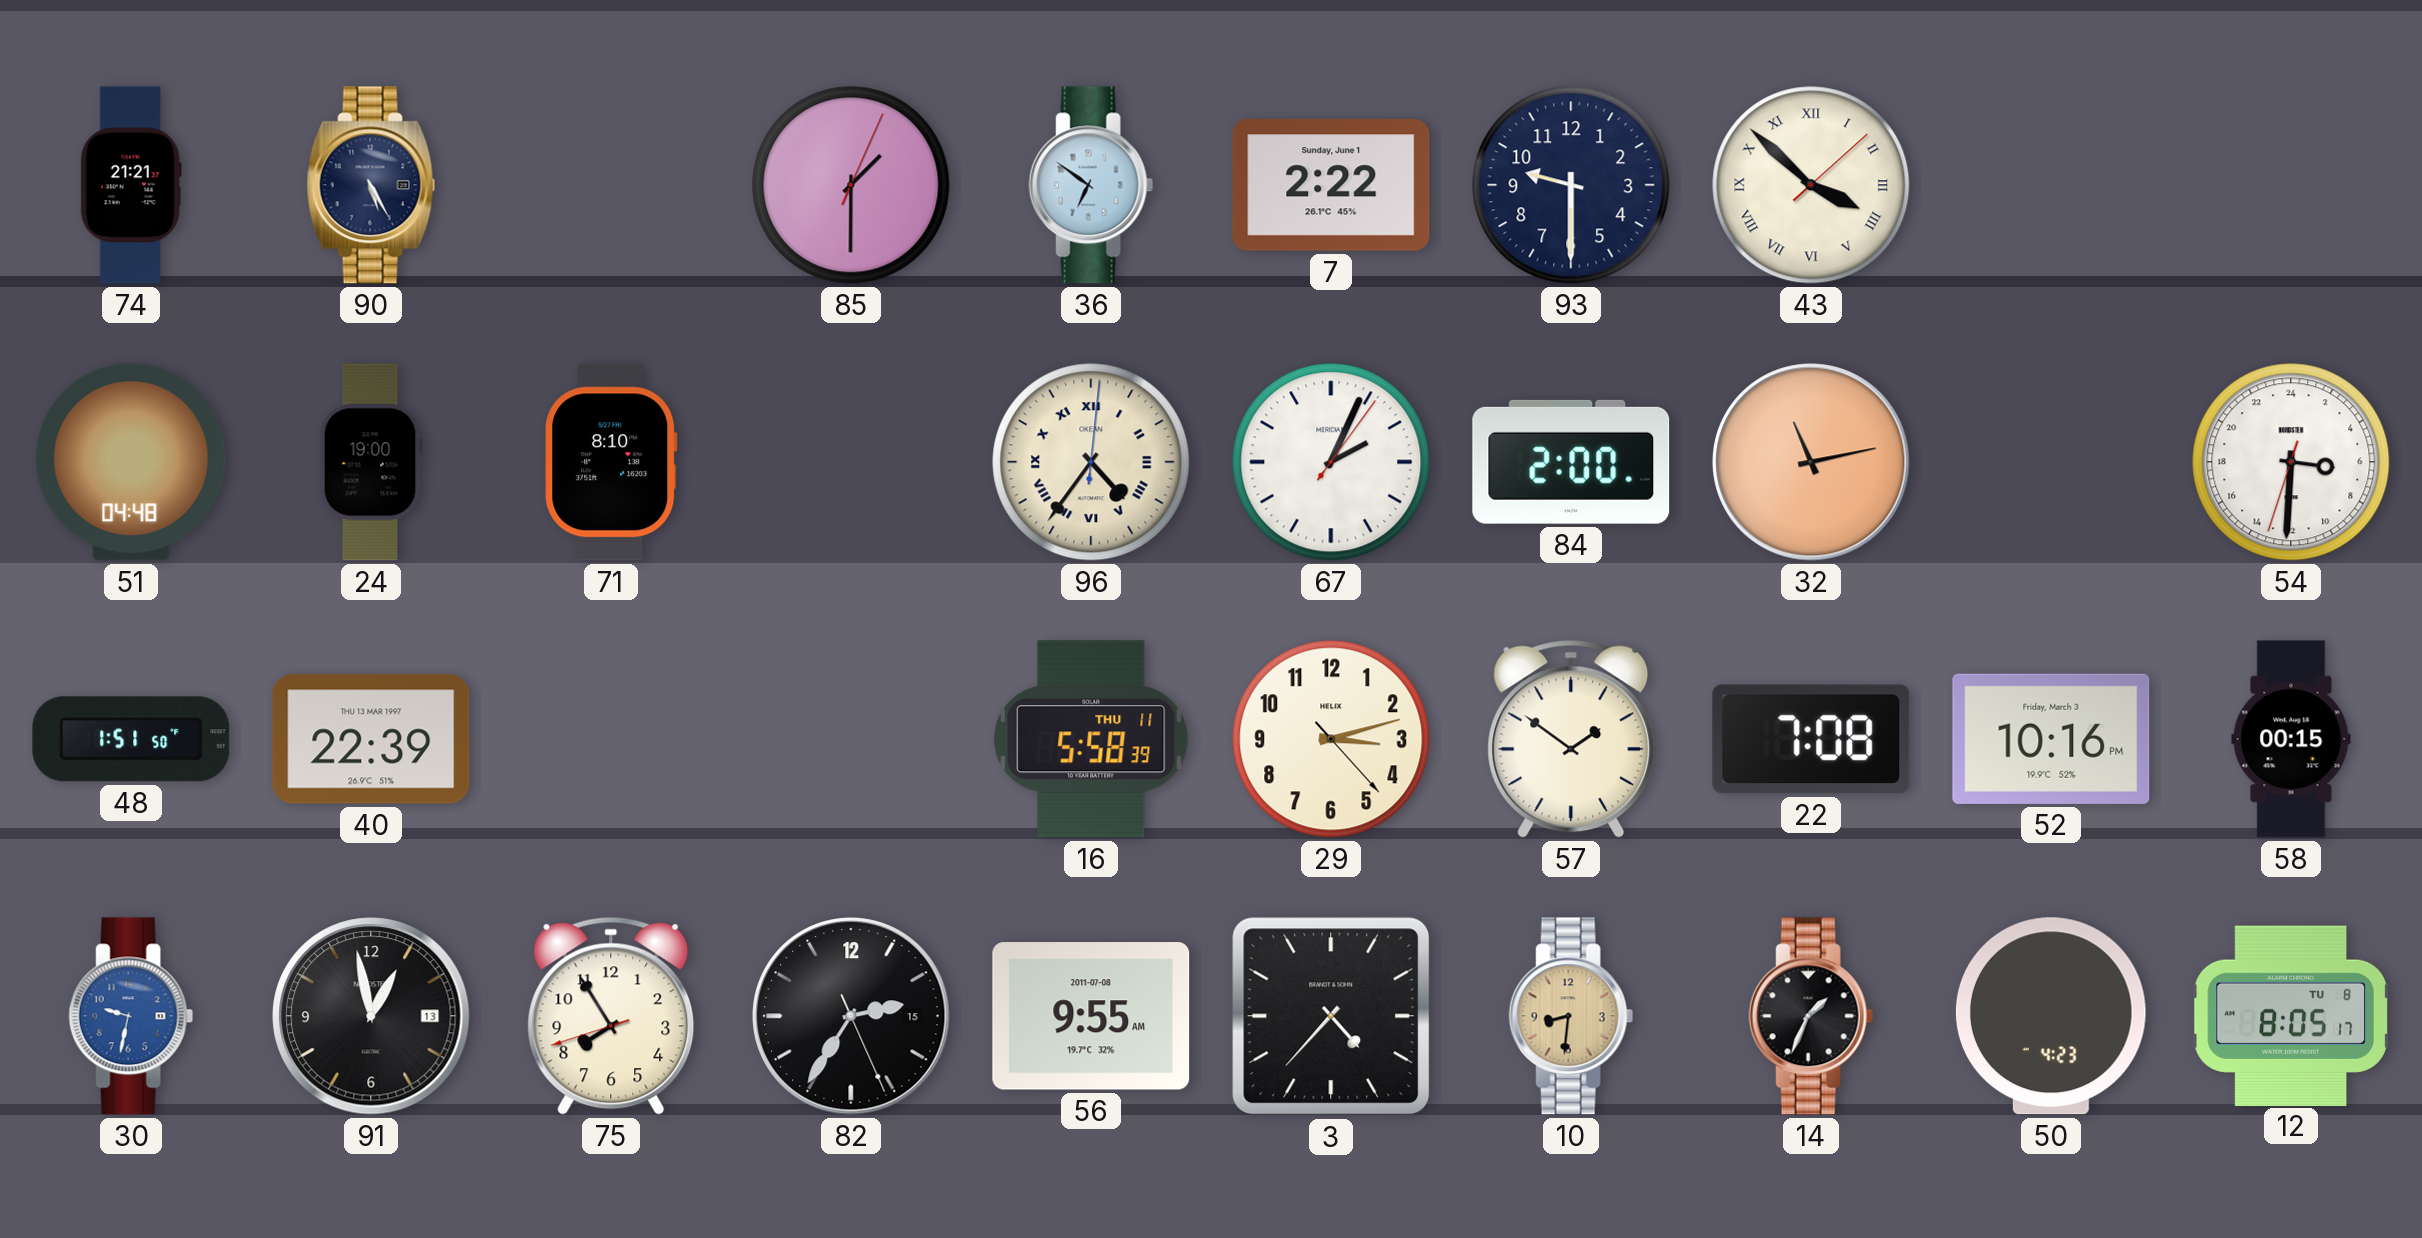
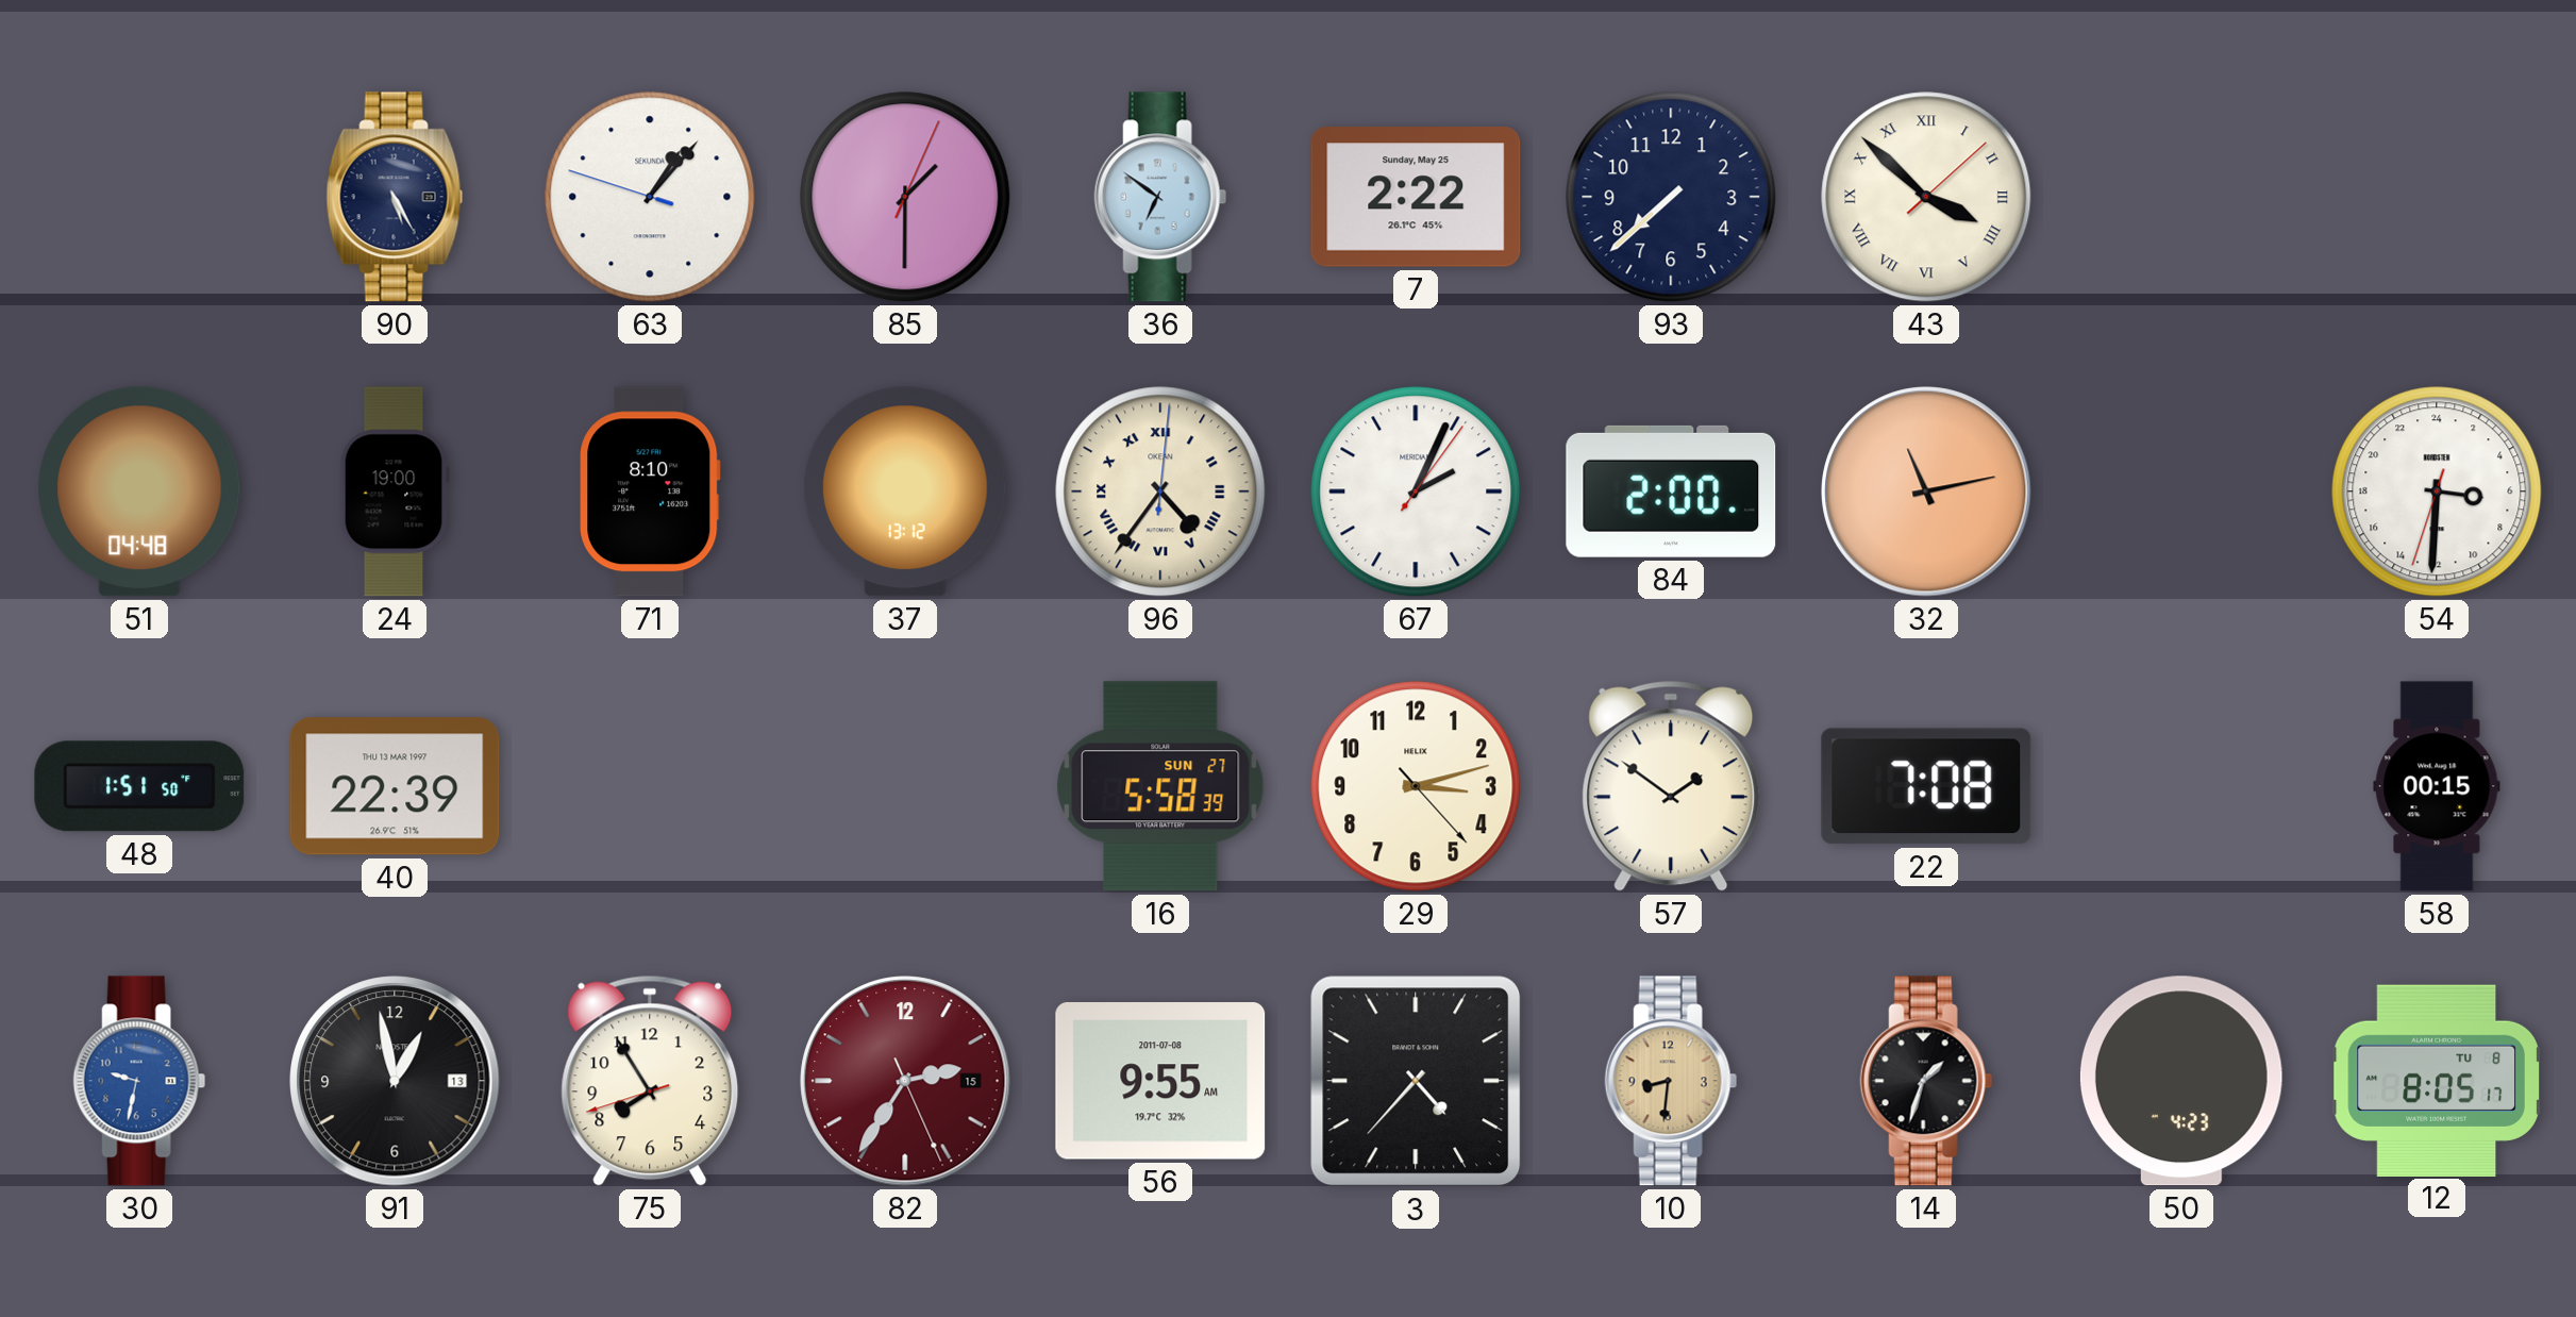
74: 21:21 -> none (131, 185)
63: none -> 1:06 (650, 197)
7 date: Sunday, June 1 -> Sunday, May 25 (1416, 197)
93: 9:30 -> 7:38 (1671, 197)
37: none -> 13:12 (905, 491)
16 date: THU 11 -> SUN 27 (1160, 786)
52: 10:16 -> none (2051, 739)
82 dial: black -> burgundy (905, 1081)
14: 1:34 -> 1:33 (1926, 1081)
